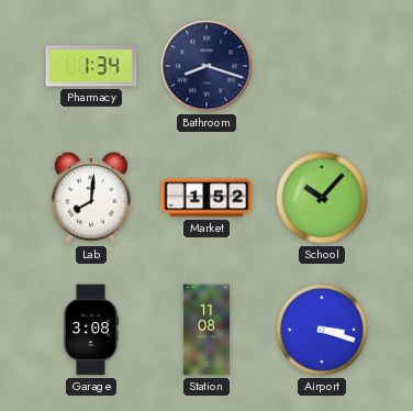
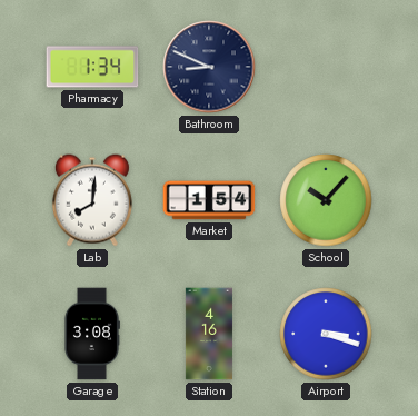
Bathroom: 8:18 -> 8:49 (209, 67)
Market: 1:52 -> 1:54 (209, 200)
Station: 11:08 -> 4:16 (209, 334)
